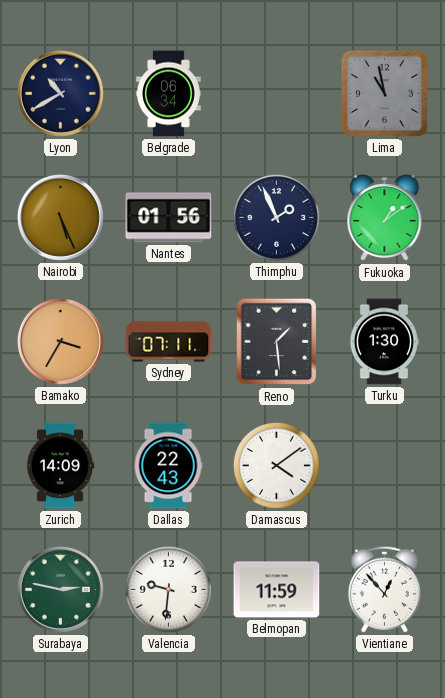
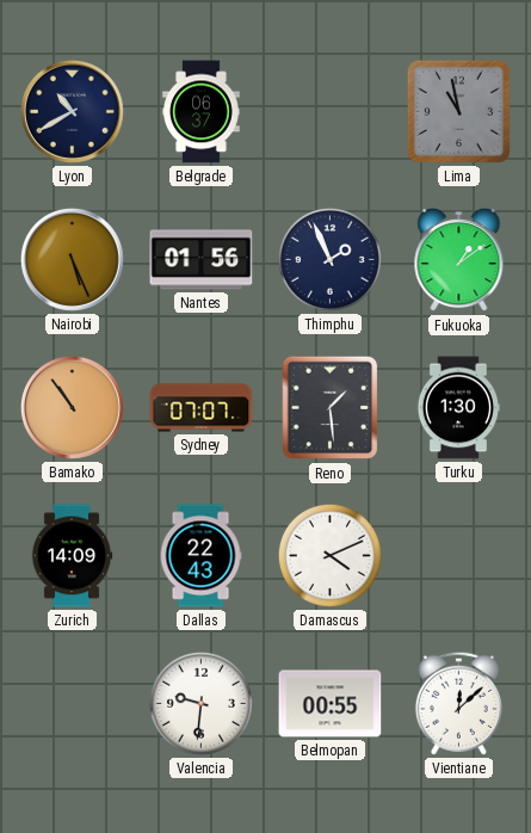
Belgrade: 06:34 -> 06:37 (202, 112)
Bamako: 3:35 -> 10:54 (72, 407)
Sydney: 07:11 -> 07:07 (202, 408)
Damascus: 4:09 -> 4:11 (329, 555)
Surabaya: 2:47 -> none (60, 589)
Belmopan: 11:59 -> 00:55 (331, 704)
Vientiane: 12:53 -> 12:08 (458, 703)
